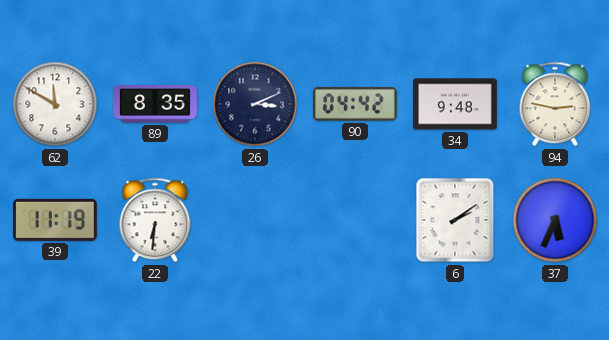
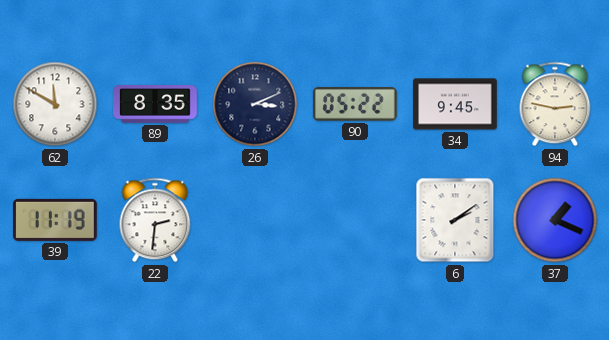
90: 04:42 -> 05:22 (355, 104)
34: 9:48 -> 9:45 (455, 104)
22: 6:31 -> 2:31 (155, 220)
37: 5:34 -> 1:19 (555, 220)
